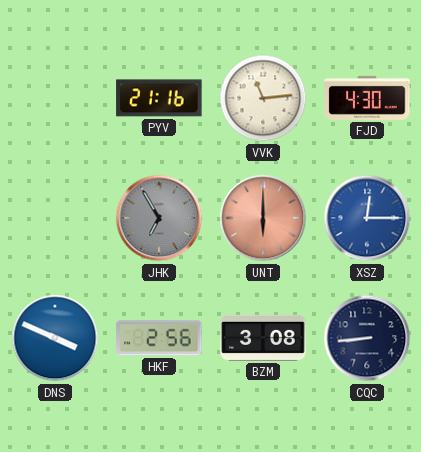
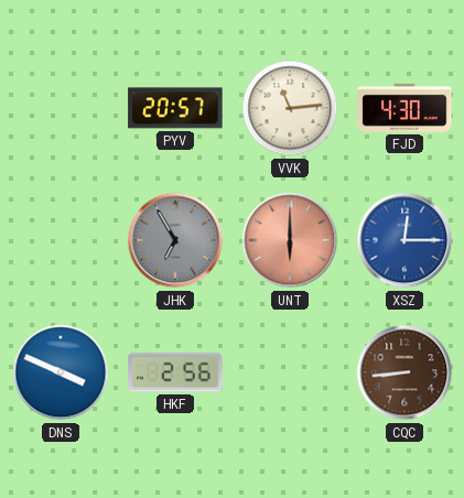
PYV: 21:16 -> 20:57 (175, 108)
BZM: 3:08 -> none (263, 338)
CQC dial: navy -> brown (404, 372)
